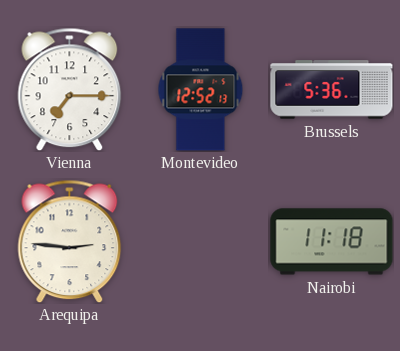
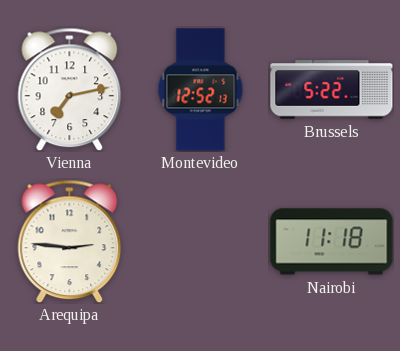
Vienna: 7:15 -> 7:13 (70, 89)
Brussels: 5:36 -> 5:22 (332, 90)
